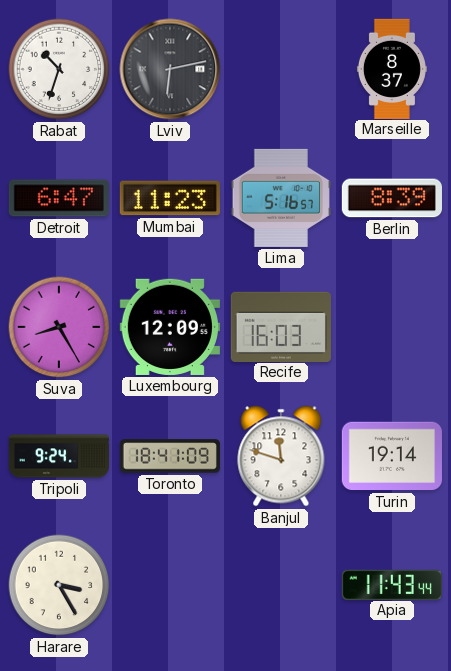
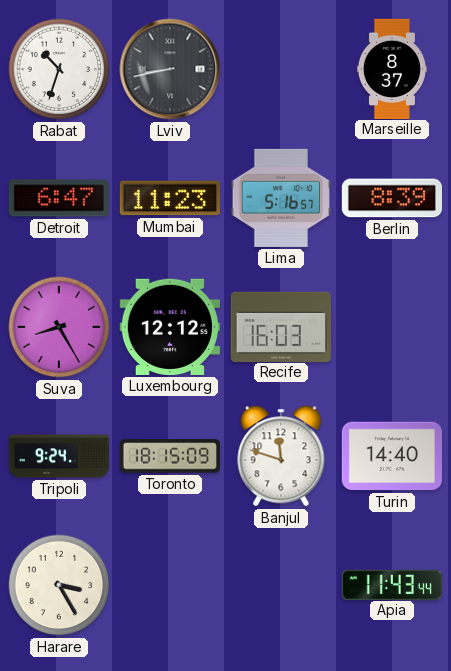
Lviv: 6:13 -> 8:43 (170, 69)
Luxembourg: 12:09 -> 12:12 (170, 327)
Toronto: 18:41 -> 18:15 (170, 456)
Turin: 19:14 -> 14:40 (392, 456)
